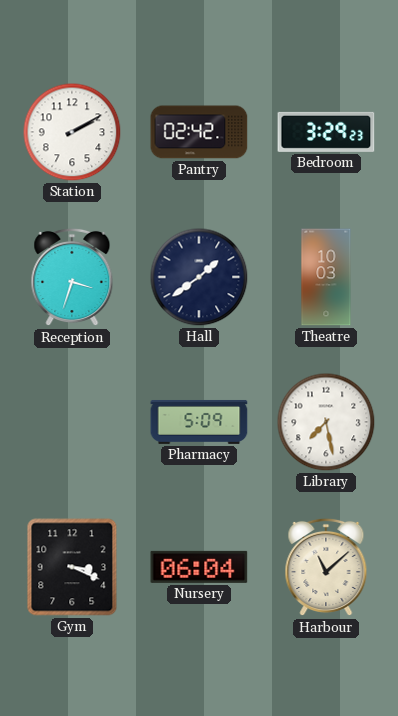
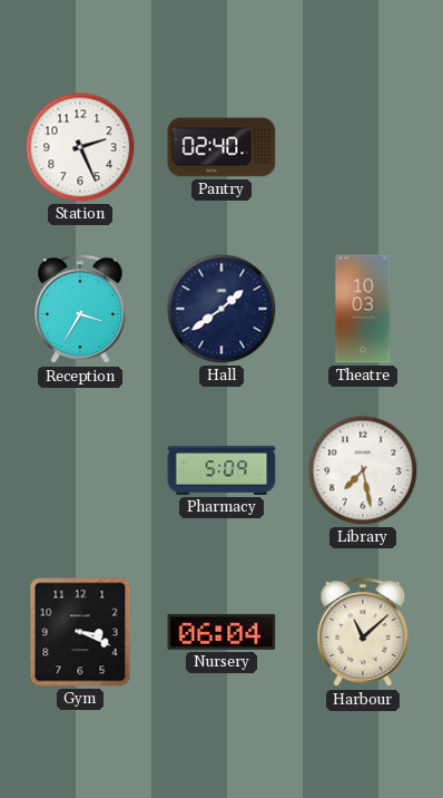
Station: 2:10 -> 2:26 (80, 147)
Pantry: 02:42 -> 02:40 (221, 147)
Bedroom: 3:29 -> none (326, 132)
Reception: 3:33 -> 3:35 (80, 309)
